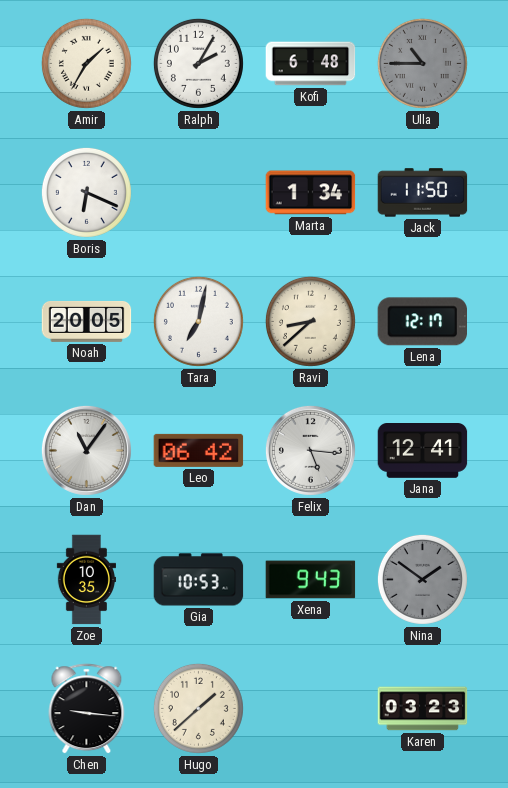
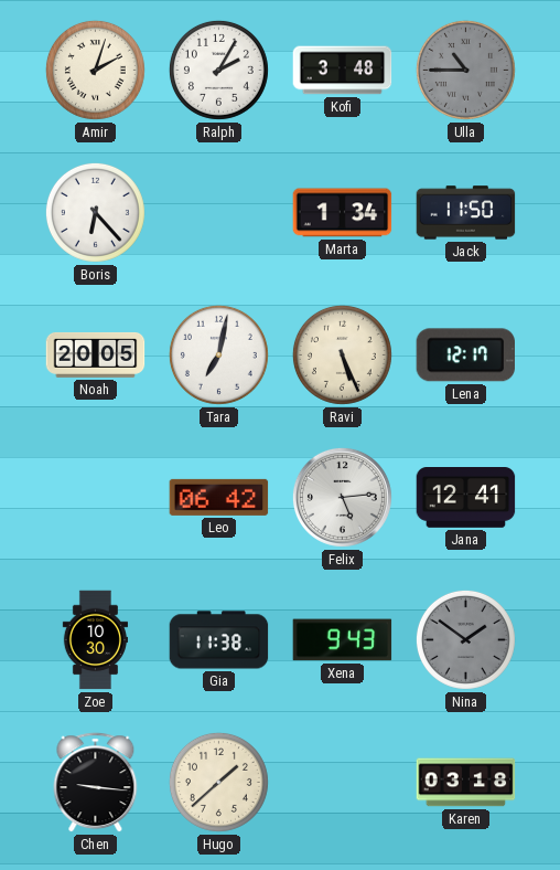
Amir: 1:35 -> 2:03 (95, 70)
Kofi: 6:48 -> 3:48 (343, 71)
Boris: 6:19 -> 6:23 (95, 212)
Ravi: 8:38 -> 5:26 (342, 354)
Dan: 11:06 -> none (86, 450)
Felix: 5:16 -> 5:14 (342, 497)
Zoe: 10:35 -> 10:30 (95, 640)
Gia: 10:53 -> 11:38 (219, 640)
Karen: 03:23 -> 03:18 (466, 783)
